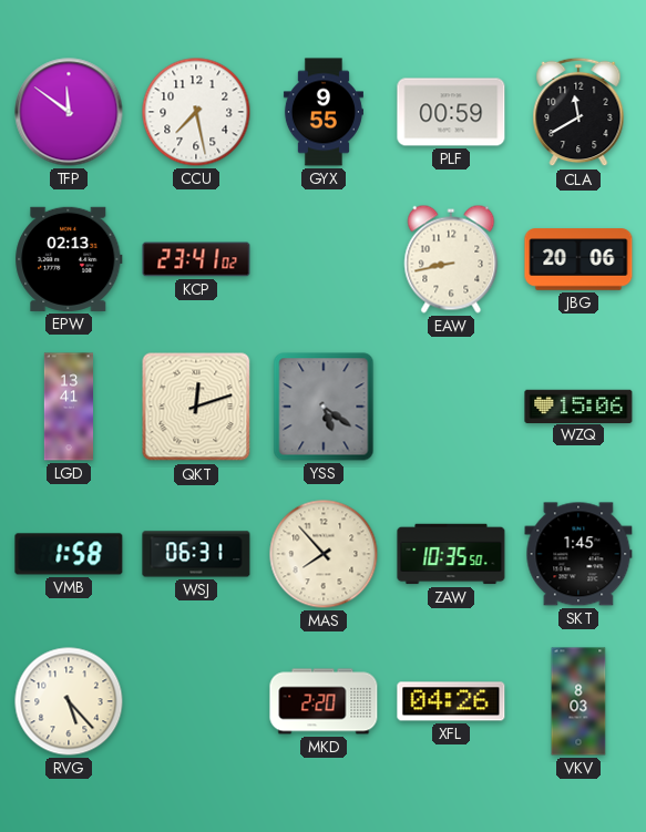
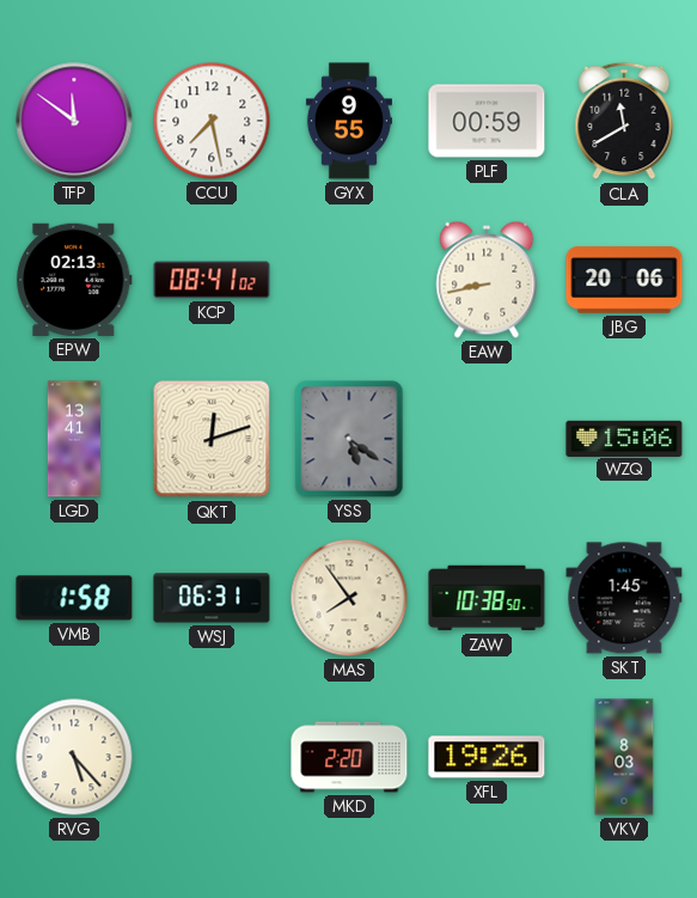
KCP: 23:41 -> 08:41 (212, 280)
MAS: 7:53 -> 7:54 (349, 598)
ZAW: 10:35 -> 10:38 (487, 598)
XFL: 04:26 -> 19:26 (487, 757)
